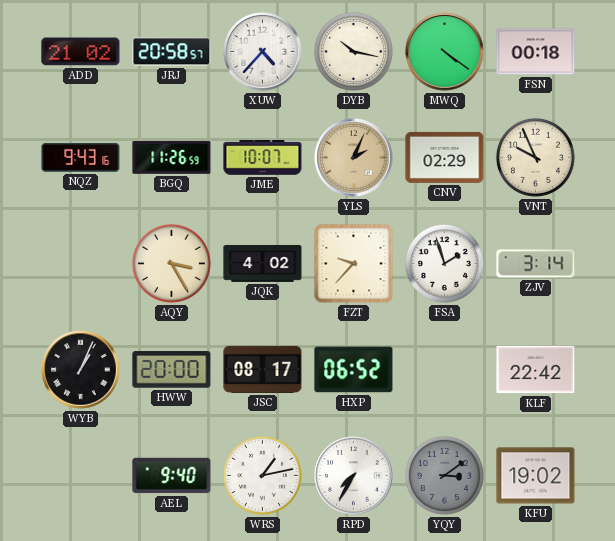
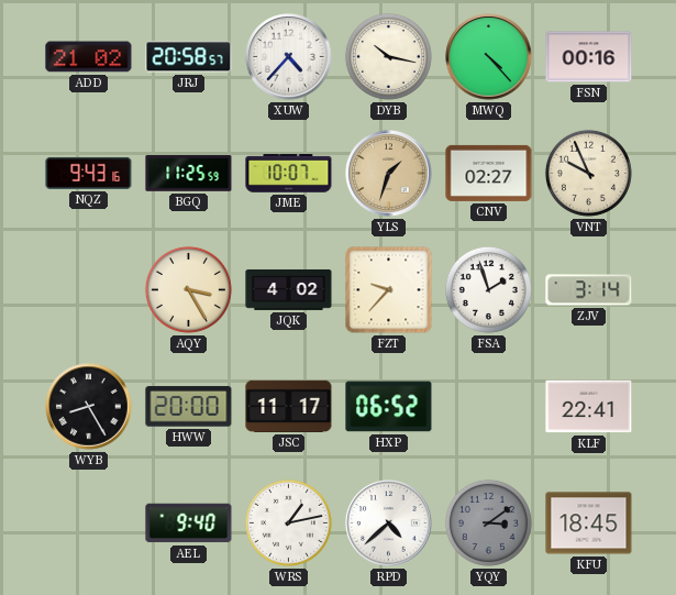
MWQ: 4:21 -> 4:23 (489, 57)
FSN: 00:18 -> 00:16 (589, 57)
BGQ: 11:26 -> 11:25 (189, 174)
YLS: 2:04 -> 1:33 (389, 174)
CNV: 02:29 -> 02:27 (489, 173)
WYB: 1:04 -> 8:25 (89, 407)
JSC: 08:17 -> 11:17 (289, 406)
KLF: 22:42 -> 22:41 (589, 407)
RPD: 7:35 -> 4:38 (389, 524)
KFU: 19:02 -> 18:45 (589, 524)
